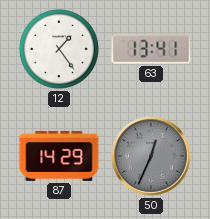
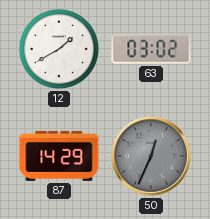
12: 1:24 -> 1:40 (59, 49)
63: 13:41 -> 03:02 (151, 49)
